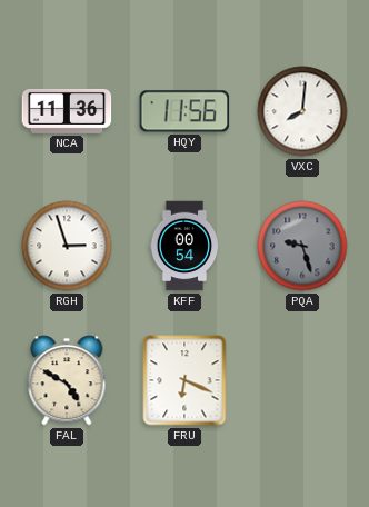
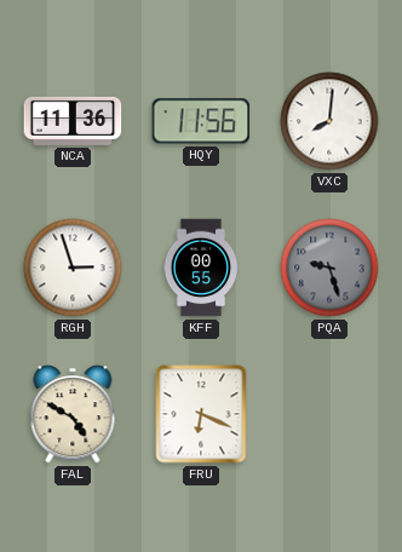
KFF: 00:54 -> 00:55 (201, 268)
